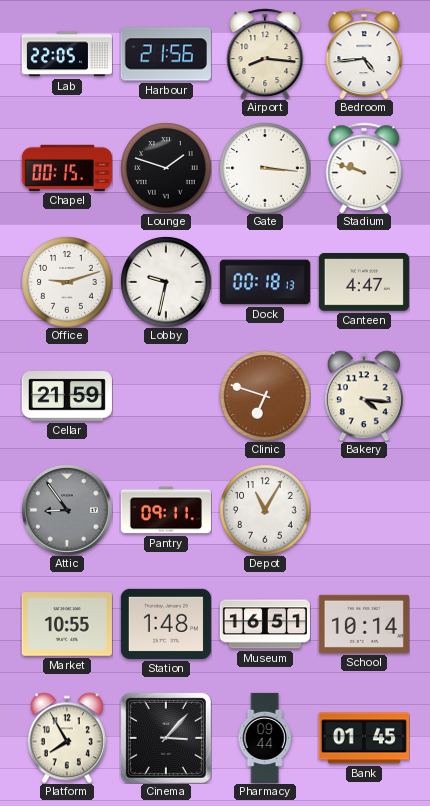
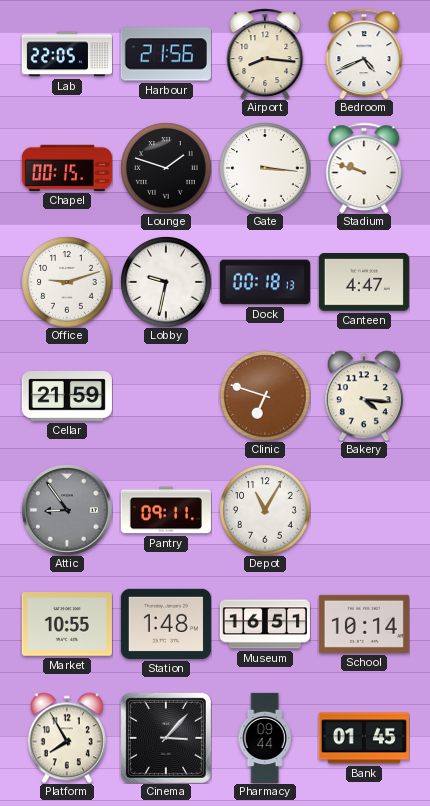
Bedroom: 4:44 -> 4:41 (364, 54)
